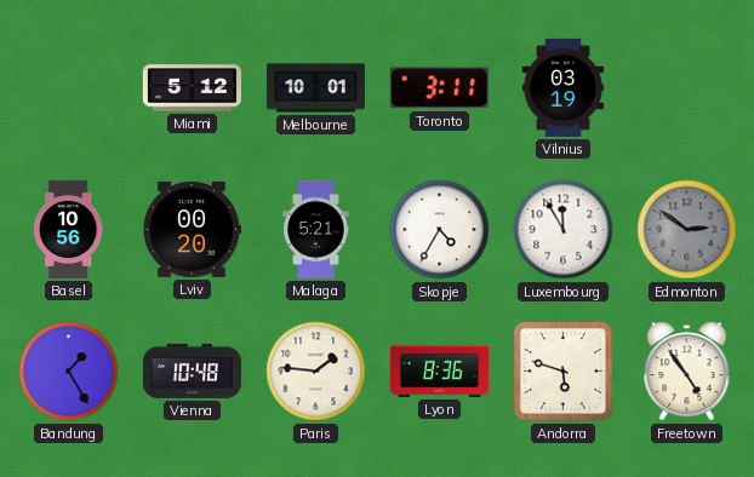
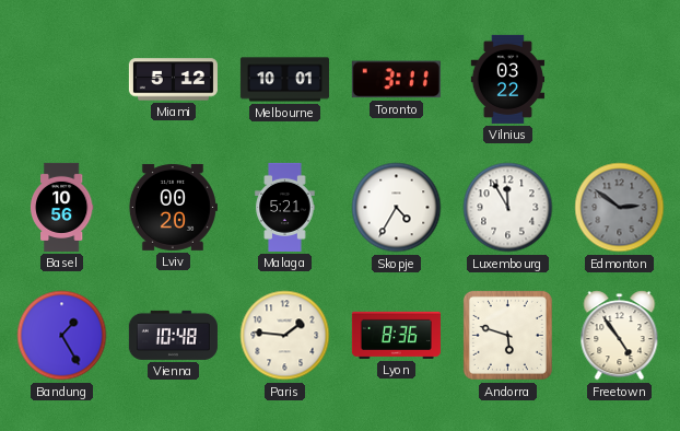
Vilnius: 03:19 -> 03:22 (508, 79)
